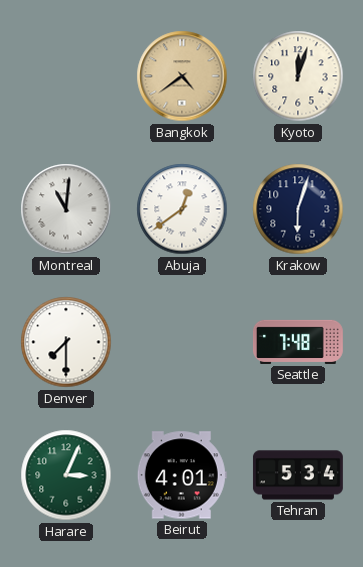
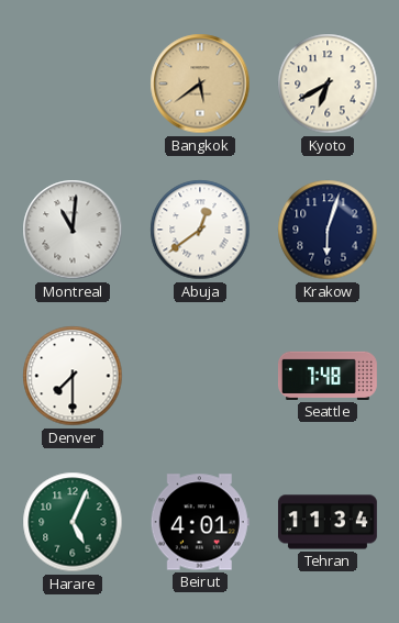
Bangkok: 4:39 -> 5:39 (200, 84)
Kyoto: 12:03 -> 6:40 (328, 84)
Harare: 3:04 -> 5:04 (73, 522)
Tehran: 5:34 -> 11:34 (328, 522)
